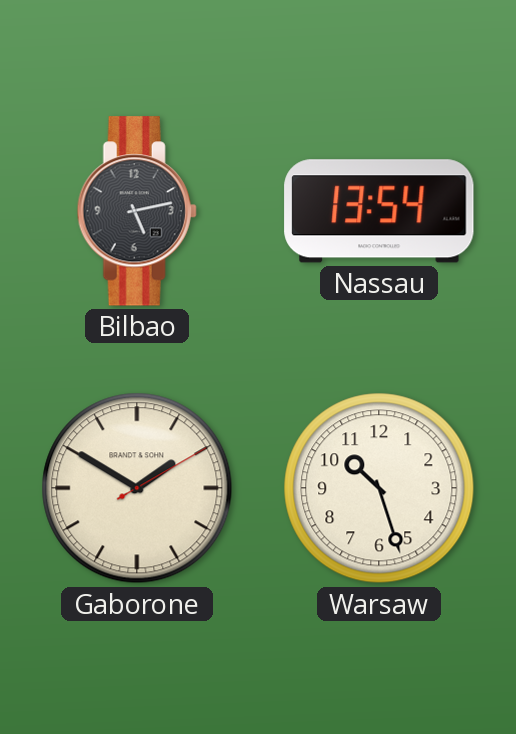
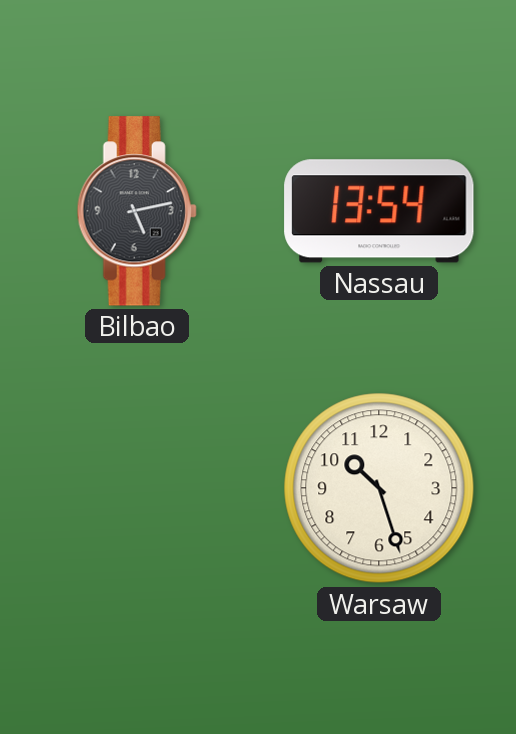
Gaborone: 1:50 -> none (137, 488)
